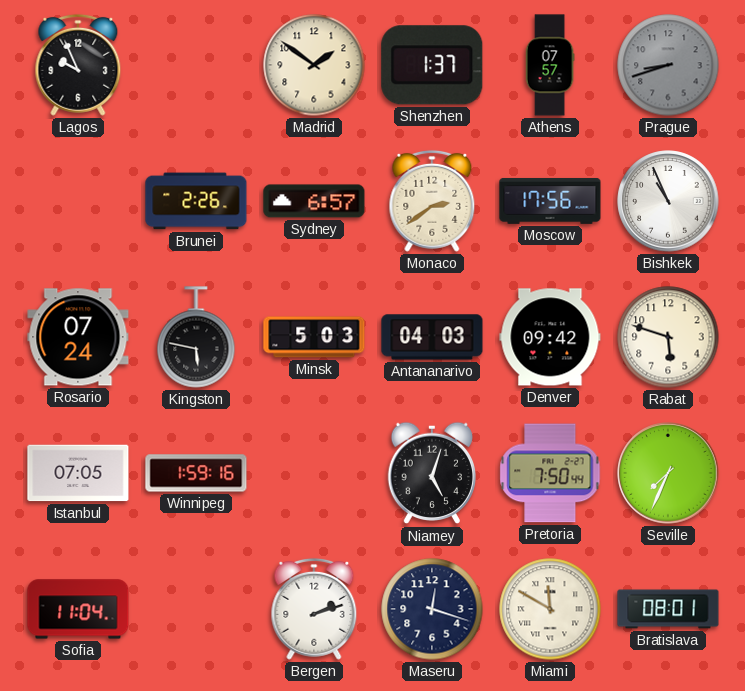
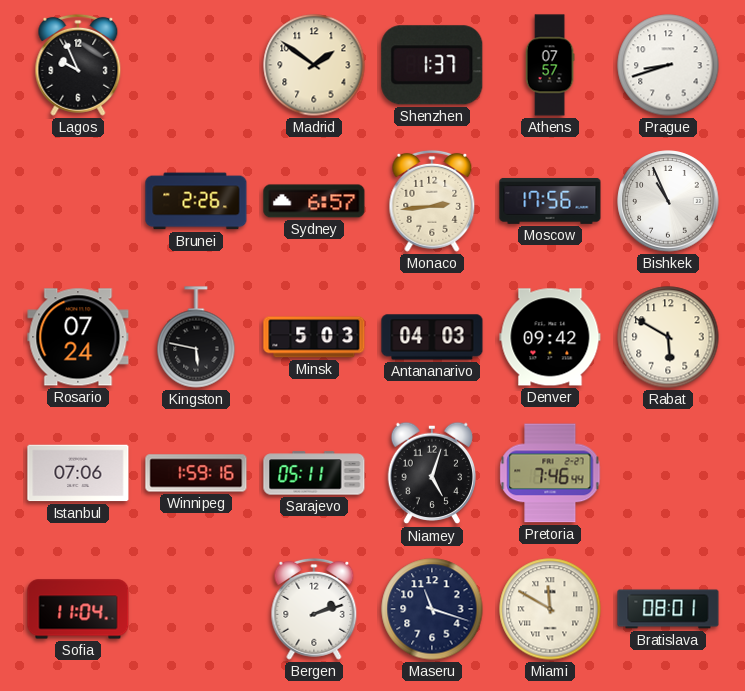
Prague dial: grey -> white (668, 65)
Monaco: 2:39 -> 2:44 (432, 201)
Rabat: 5:48 -> 5:50 (668, 337)
Istanbul: 07:05 -> 07:06 (78, 473)
Sarajevo: none -> 05:11 (314, 473)
Pretoria: 7:50 -> 7:46 (550, 473)
Seville: 7:34 -> none (668, 473)
Maseru: 12:18 -> 11:18 (432, 609)
